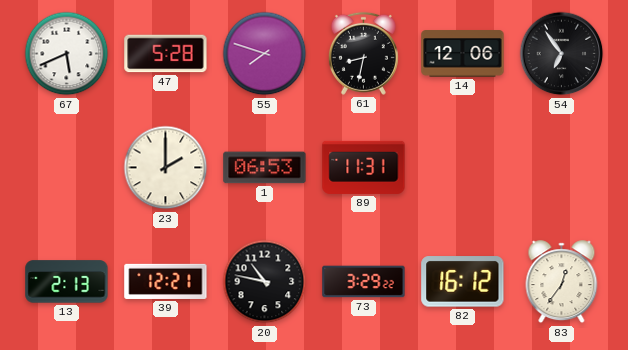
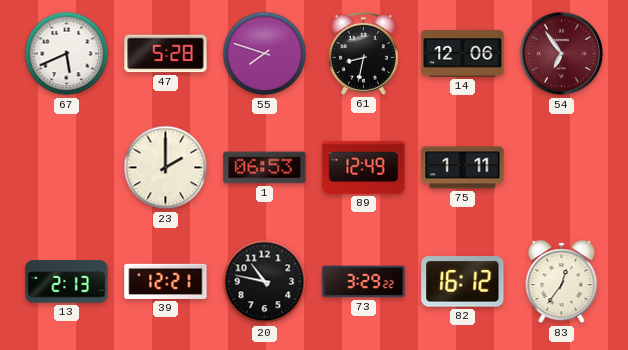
54 dial: black -> burgundy (562, 54)
89: 11:31 -> 12:49 (364, 167)
75: none -> 1:11 (463, 168)
